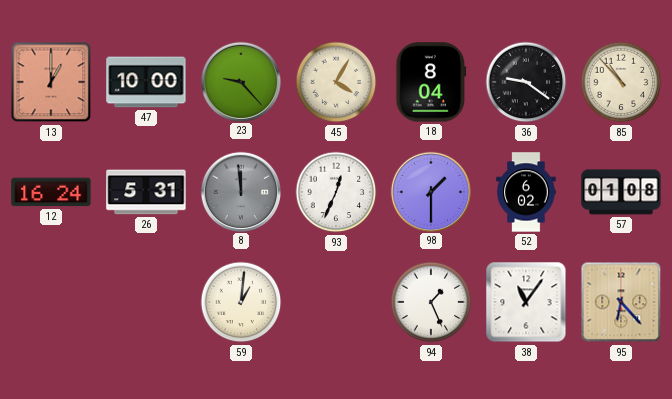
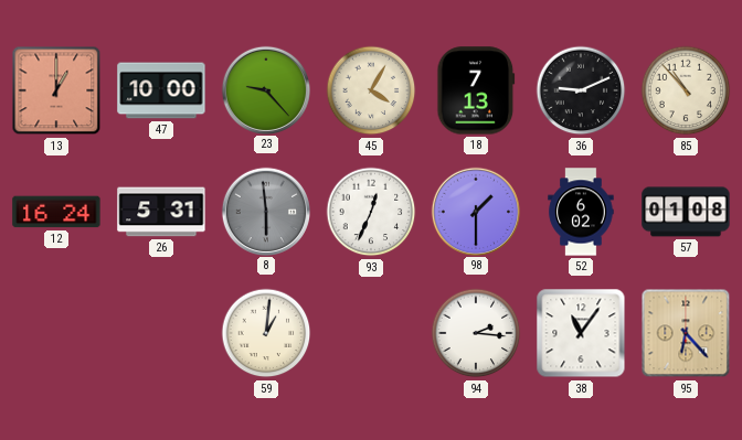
18: 8:04 -> 7:13 (476, 90)
36: 9:21 -> 9:11 (581, 90)
8: 11:59 -> 5:59 (265, 211)
94: 1:26 -> 2:16 (476, 333)
